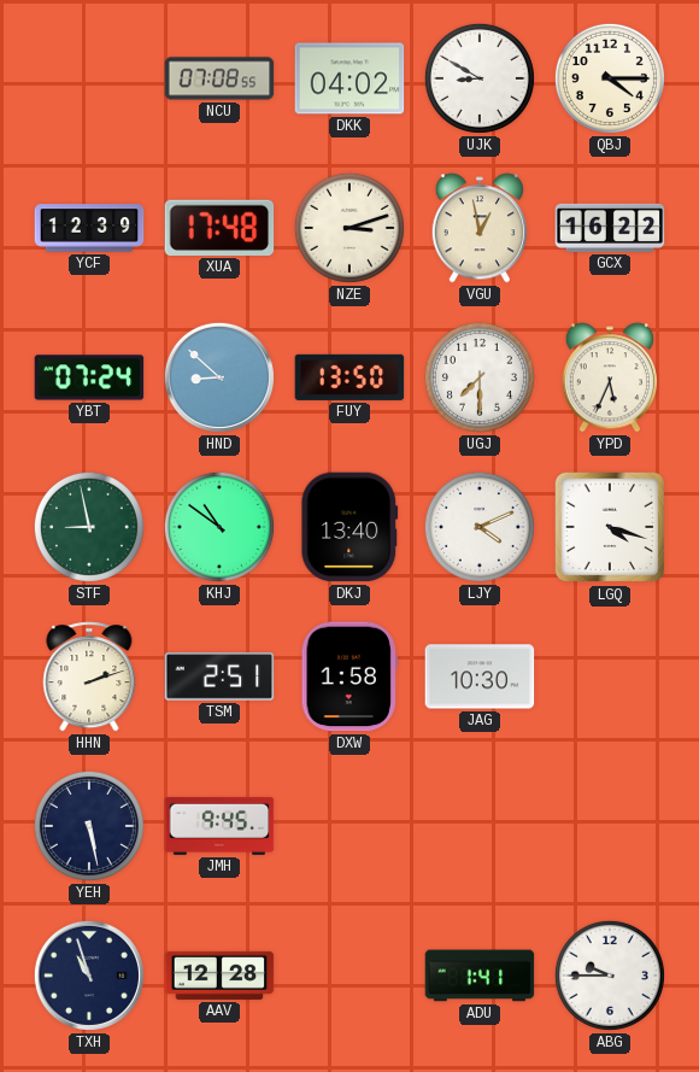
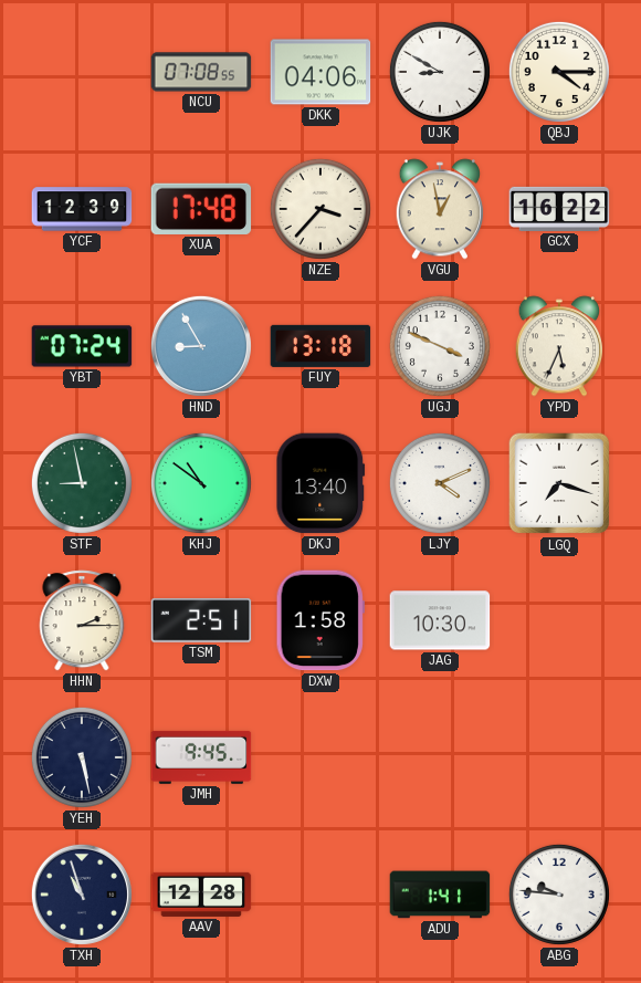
DKK: 04:02 -> 04:06 (320, 72)
NZE: 3:12 -> 3:37 (320, 209)
HND: 8:52 -> 8:55 (201, 346)
FUY: 13:50 -> 13:18 (320, 346)
UGJ: 7:30 -> 3:49 (440, 346)
LGQ: 4:18 -> 7:18 (559, 483)
HHN: 2:12 -> 2:15 (82, 620)
ABG: 9:45 -> 9:46 (559, 895)
